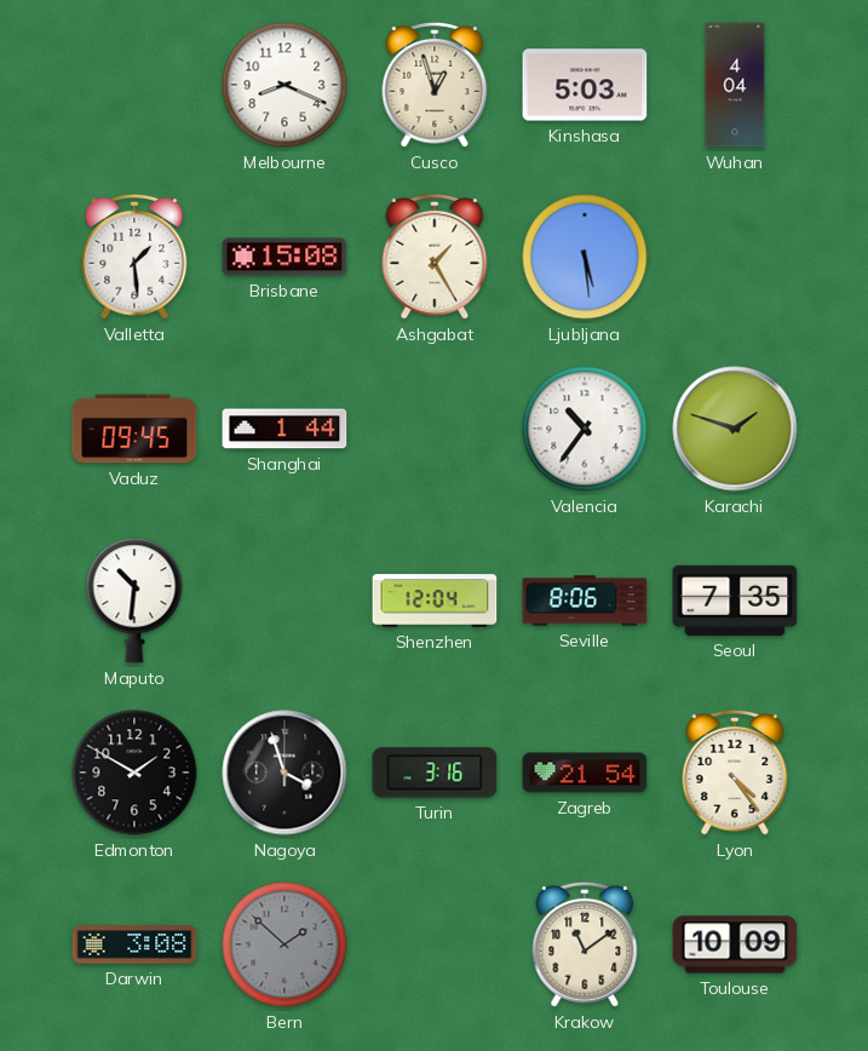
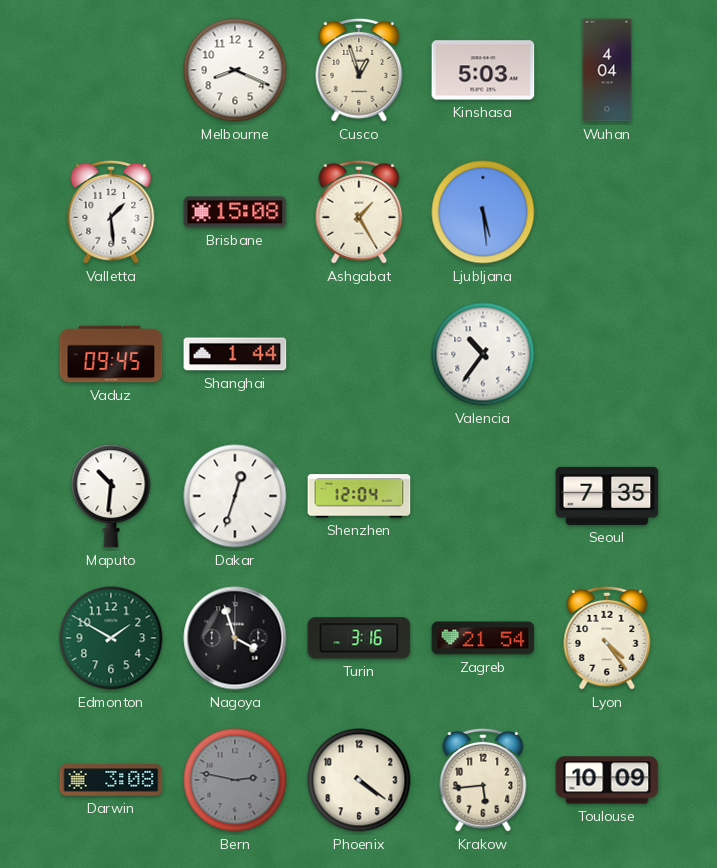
Karachi: 1:48 -> none (735, 429)
Dakar: none -> 12:33 (235, 496)
Seville: 8:06 -> none (585, 601)
Edmonton dial: black -> green (111, 638)
Bern: 1:52 -> 2:47 (235, 780)
Phoenix: none -> 4:21 (359, 780)
Krakow: 11:09 -> 5:44 (483, 780)
